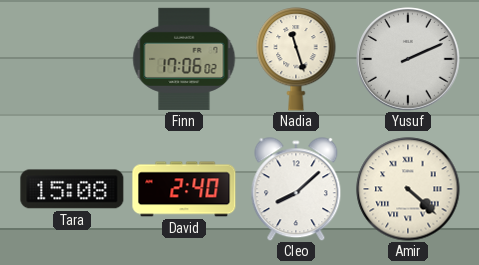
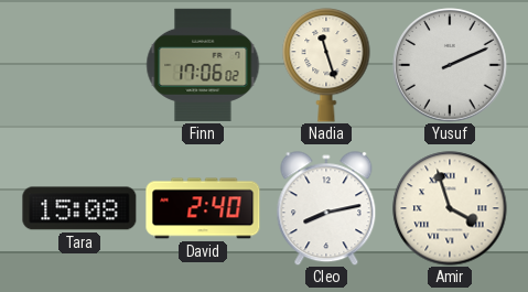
Cleo: 8:08 -> 8:13 (326, 208)
Amir: 4:22 -> 3:57 (450, 208)
